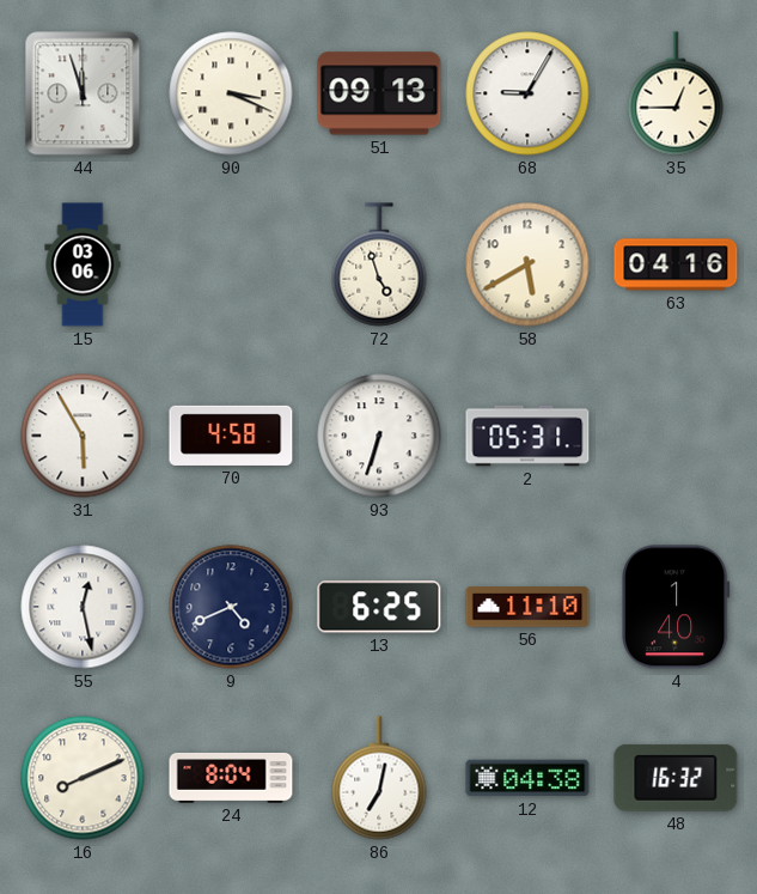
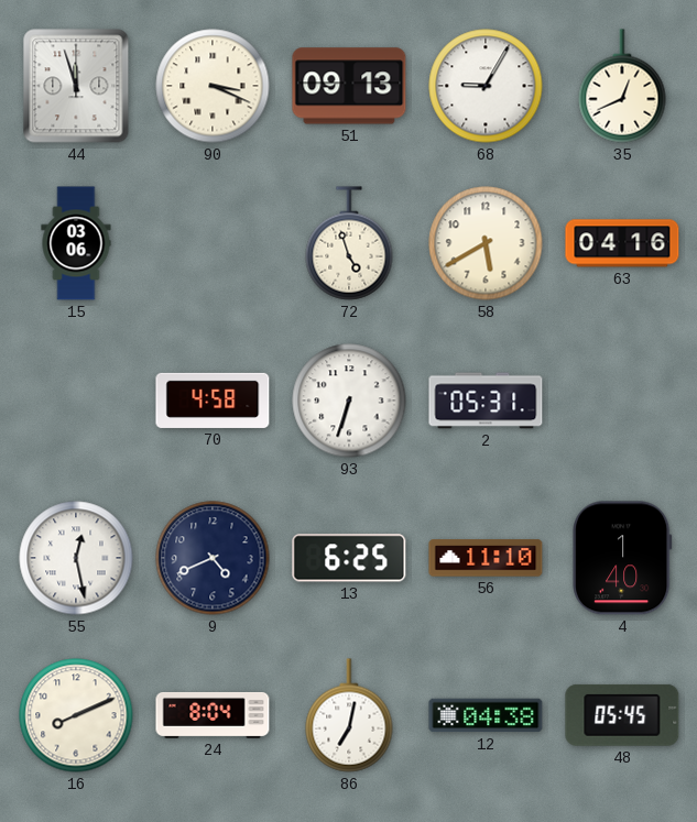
35: 12:45 -> 12:41 (622, 86)
31: 5:55 -> none (83, 436)
48: 16:32 -> 05:45 (622, 715)
